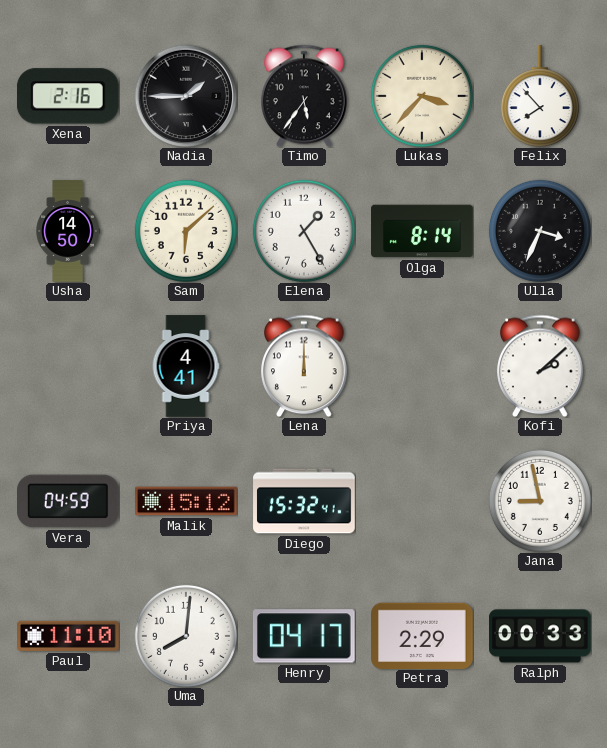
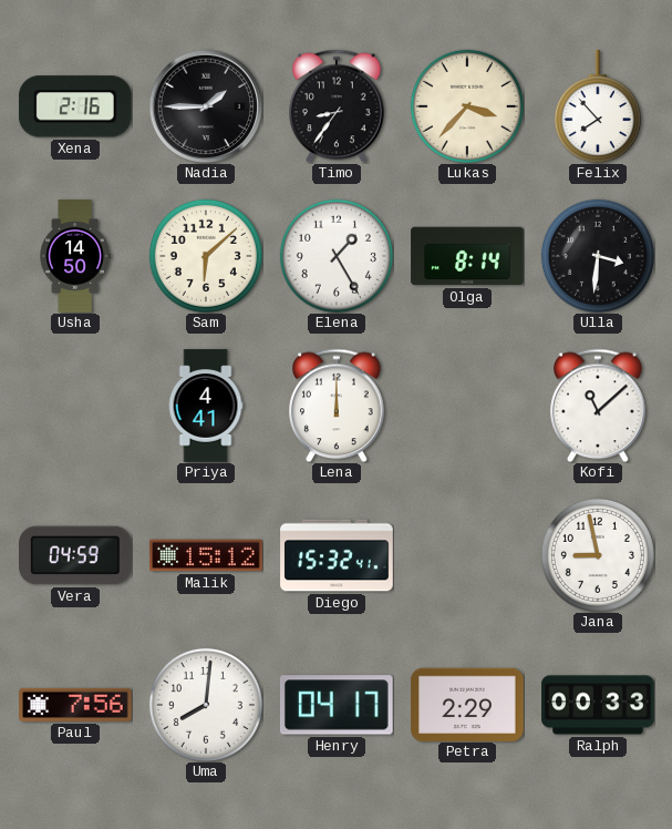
Timo: 5:36 -> 8:36 (337, 106)
Ulla: 3:34 -> 3:31 (598, 256)
Kofi: 2:08 -> 11:08 (598, 406)
Paul: 11:10 -> 7:56 (75, 705)
